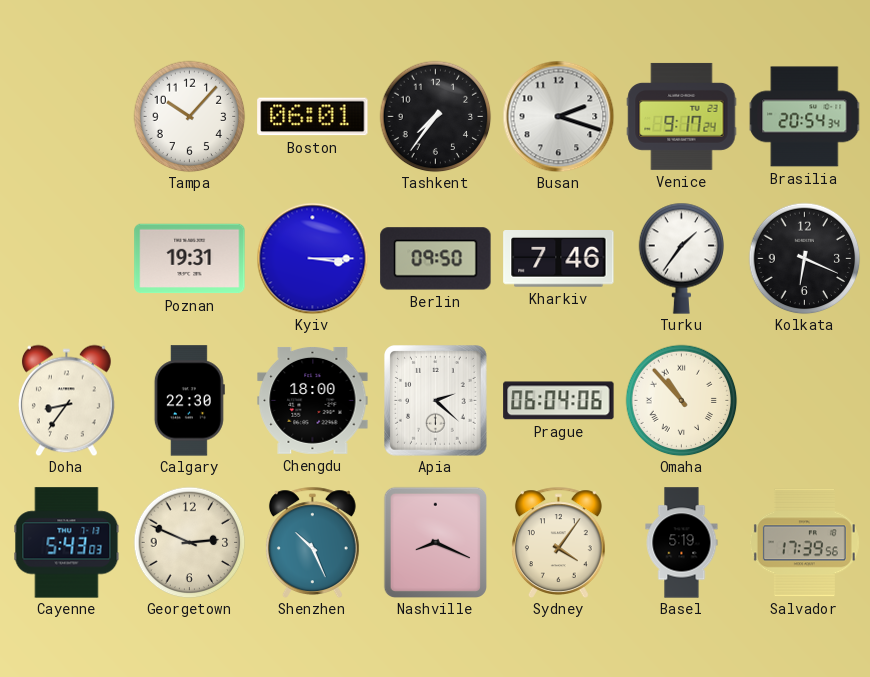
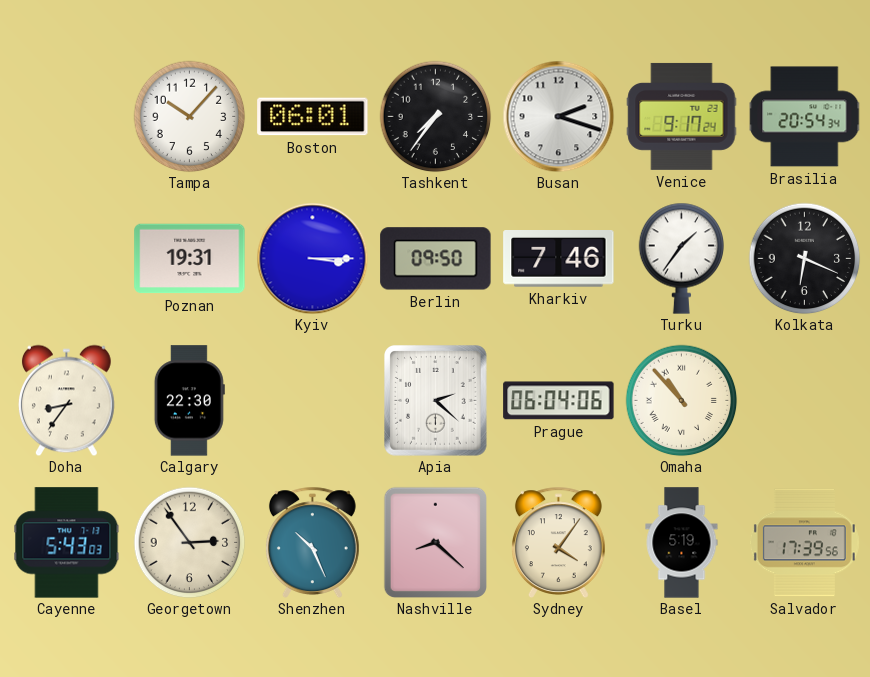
Chengdu: 18:00 -> none (313, 400)
Georgetown: 2:49 -> 2:54 (189, 542)
Nashville: 8:19 -> 8:22 (435, 542)
